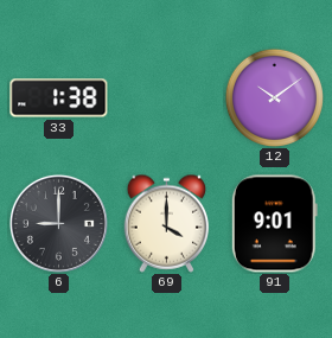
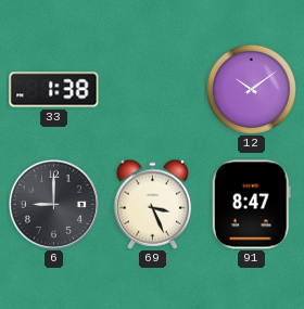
69: 4:00 -> 3:26 (153, 204)
91: 9:01 -> 8:47 (251, 205)
